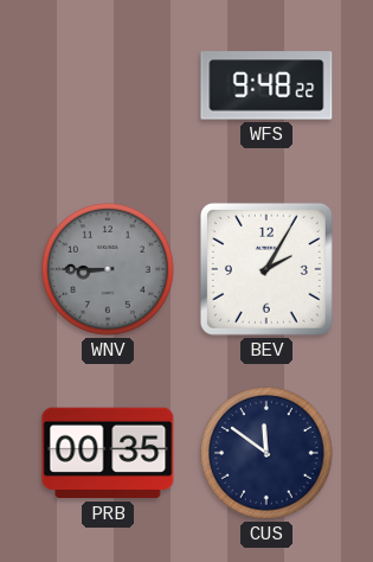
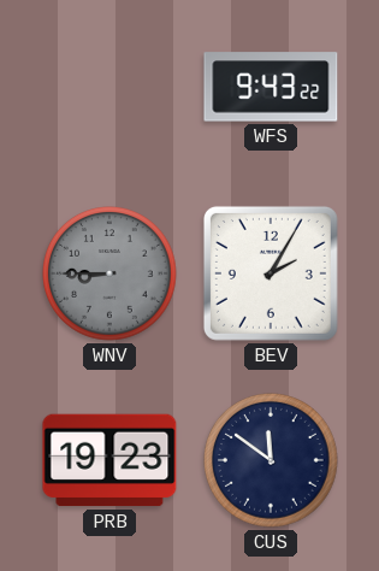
WFS: 9:48 -> 9:43 (271, 87)
PRB: 00:35 -> 19:23 (109, 460)
